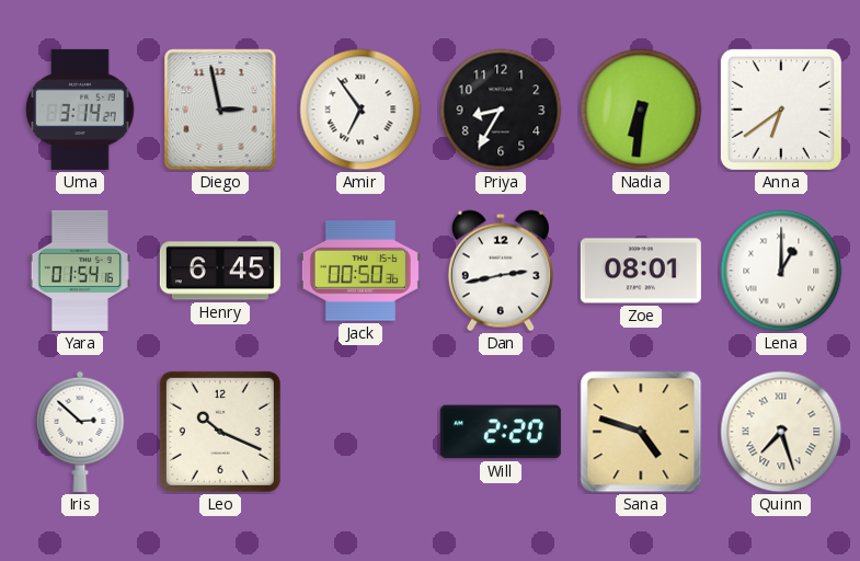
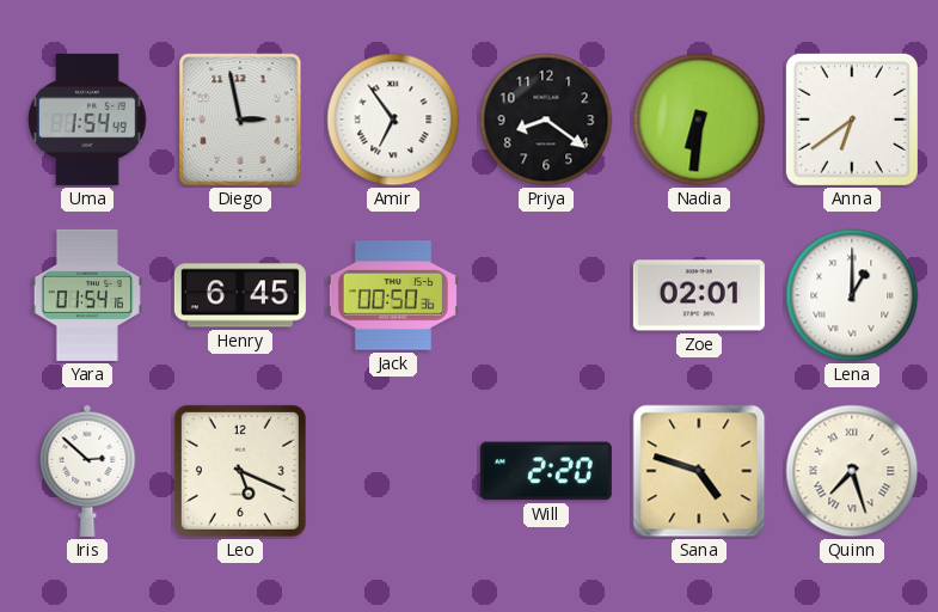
Uma: 3:14 -> 1:54 (87, 120)
Priya: 8:35 -> 8:21 (546, 120)
Dan: 2:43 -> none (501, 271)
Zoe: 08:01 -> 02:01 (699, 295)
Leo: 10:19 -> 5:19 (240, 471)
